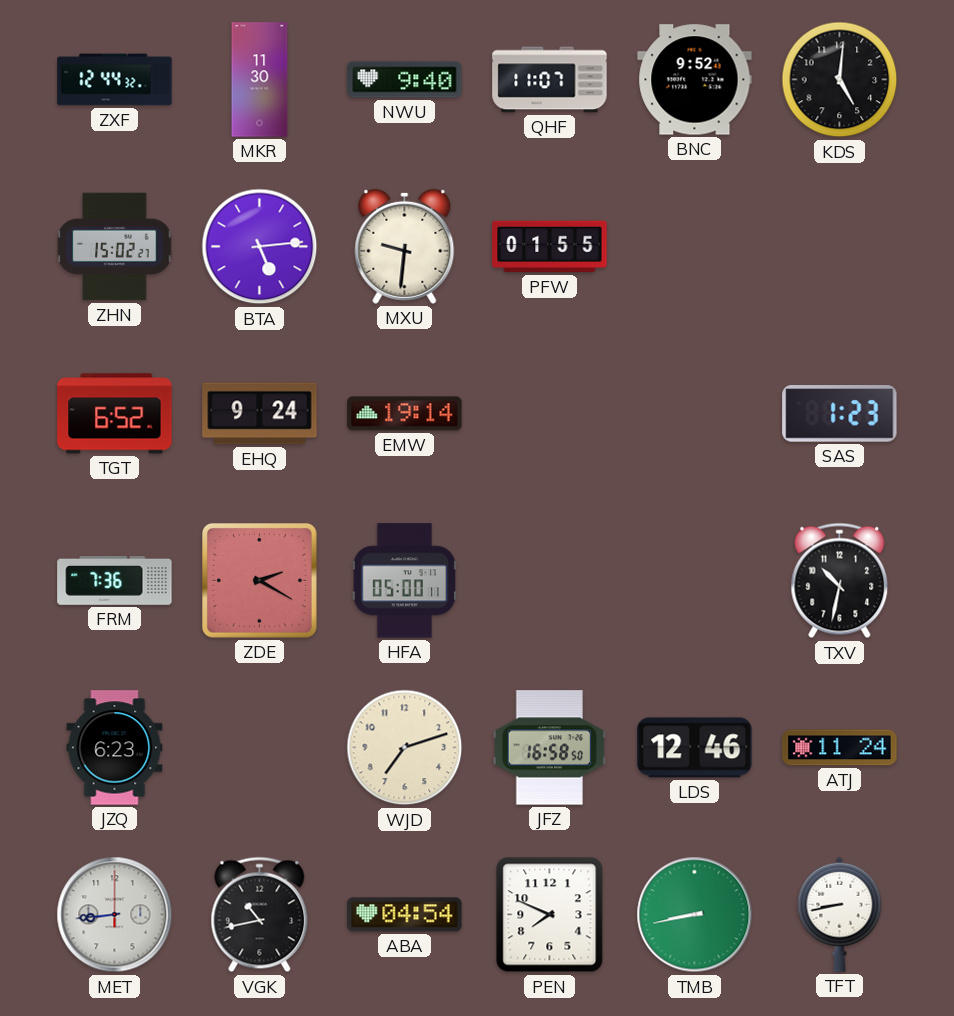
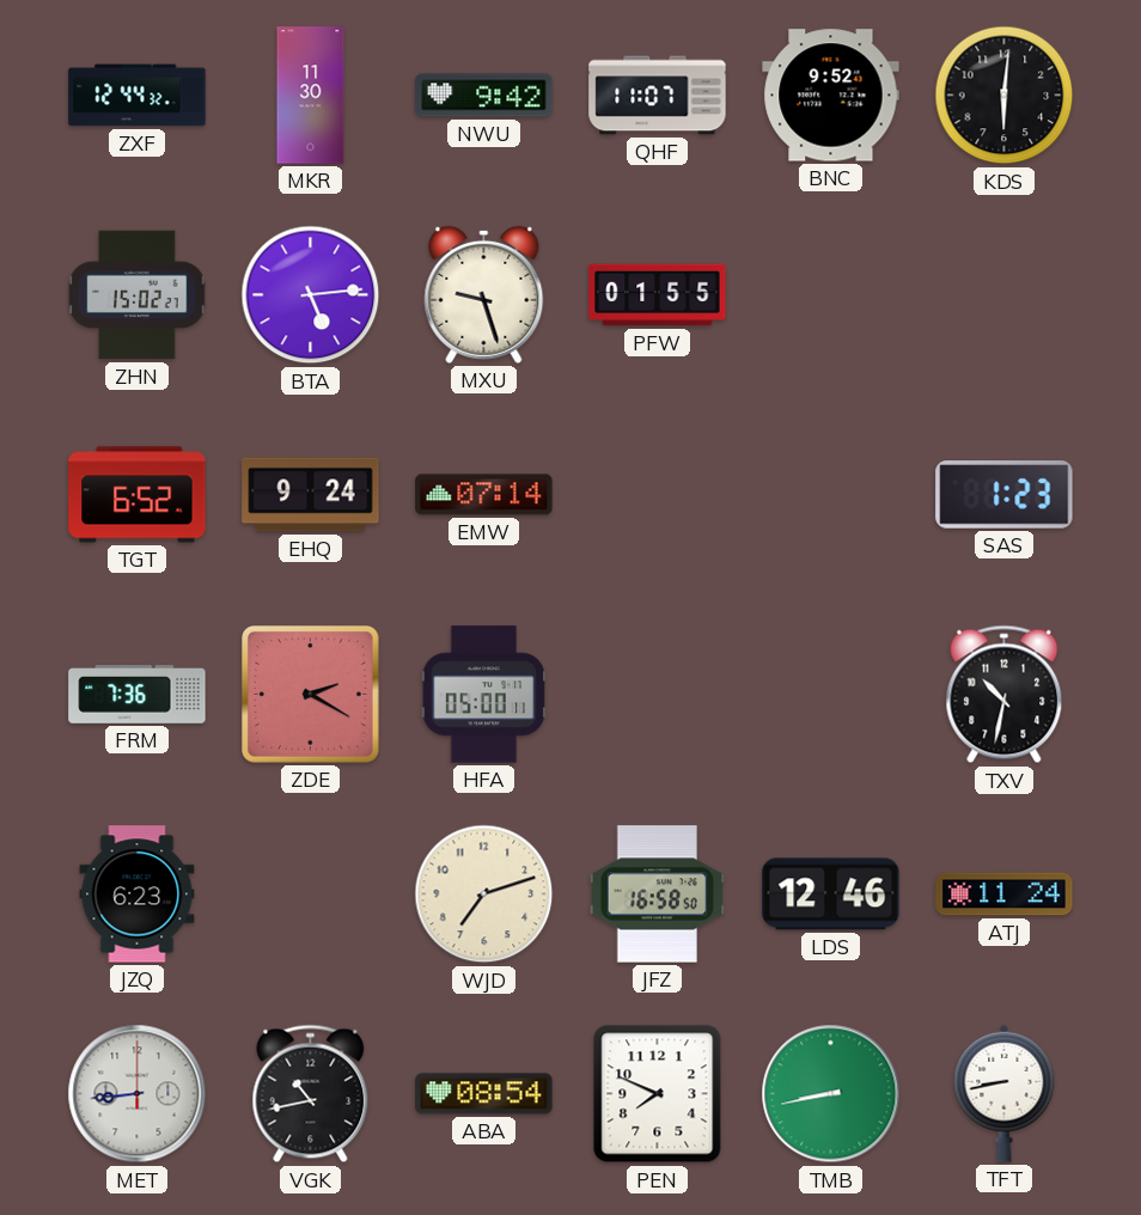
NWU: 9:40 -> 9:42 (484, 96)
KDS: 5:01 -> 6:01 (1005, 96)
MXU: 9:31 -> 9:27 (484, 294)
EMW: 19:14 -> 07:14 (484, 495)
ABA: 04:54 -> 08:54 (484, 1094)
